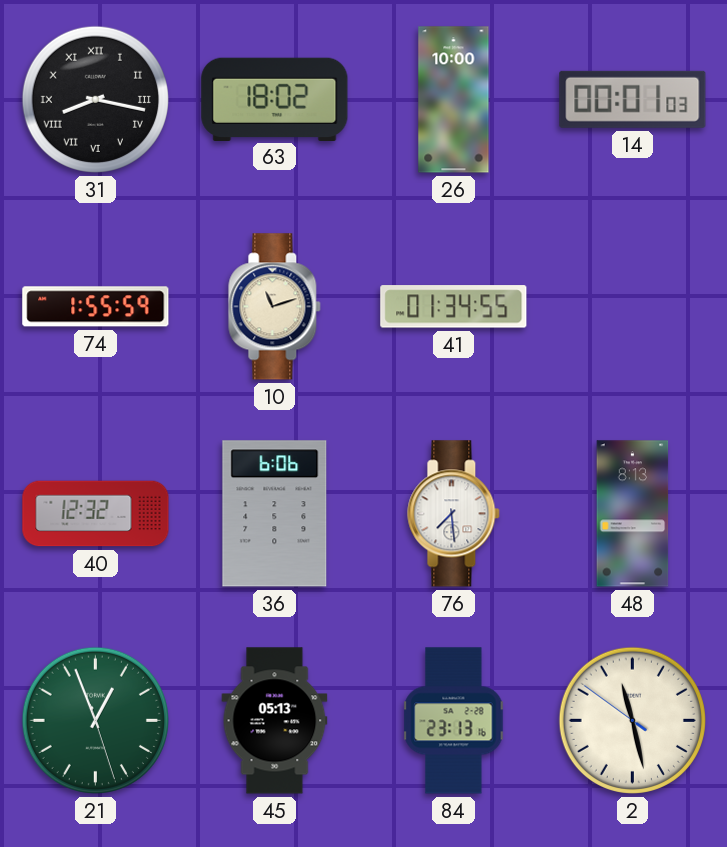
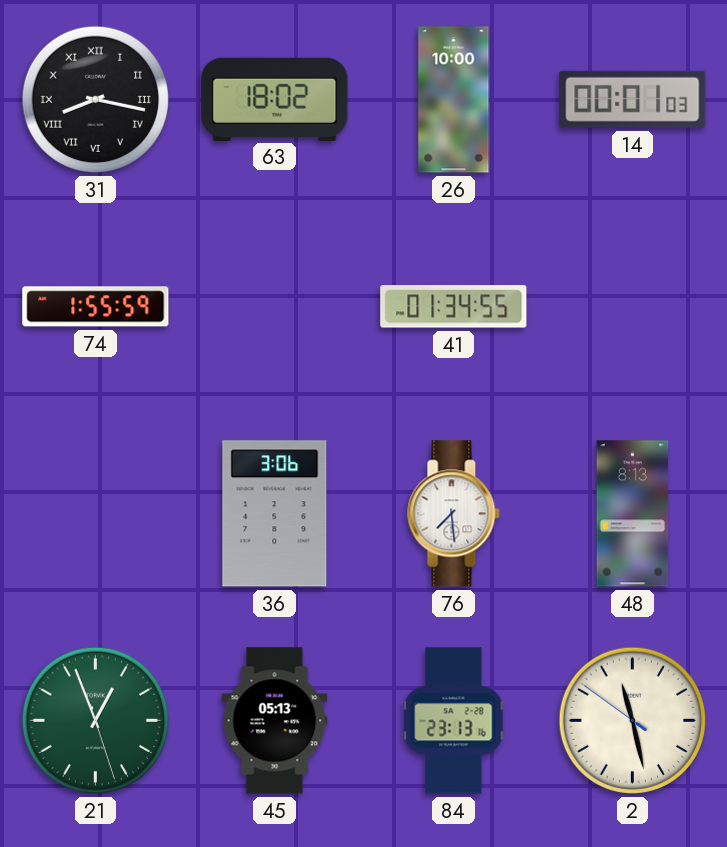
10: 11:12 -> none (275, 307)
40: 12:32 -> none (96, 514)
36: 6:06 -> 3:06 (275, 514)
